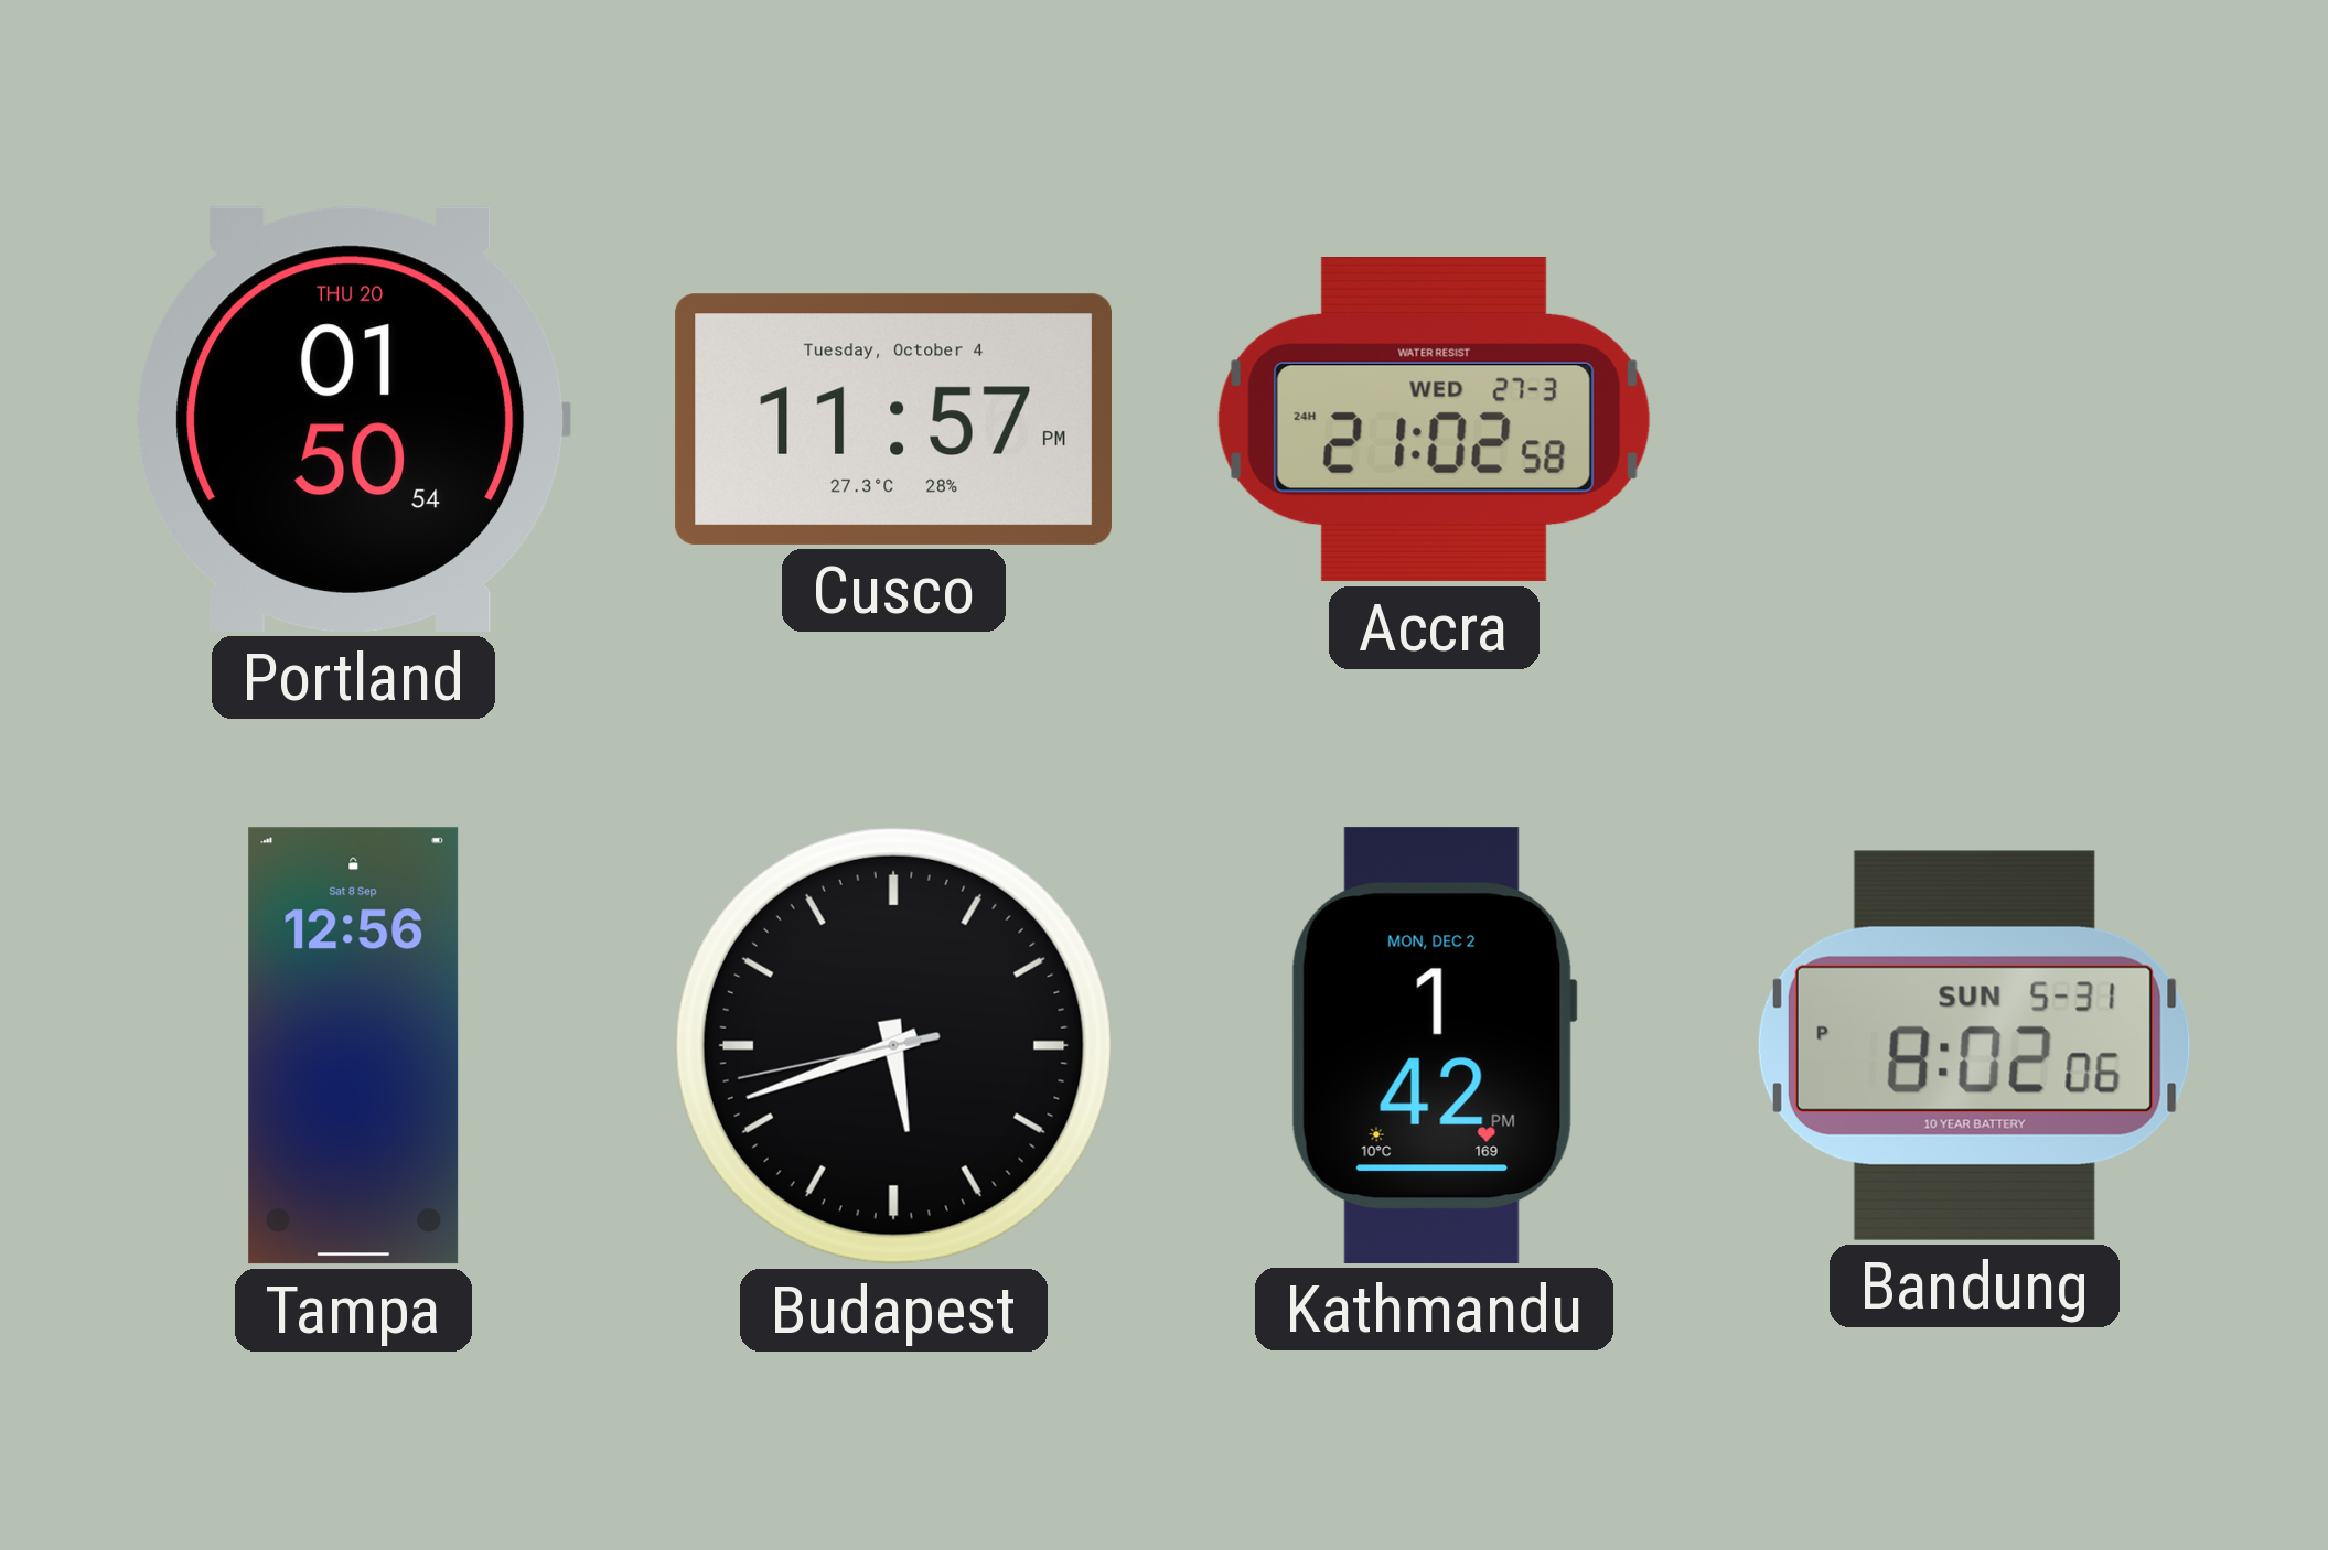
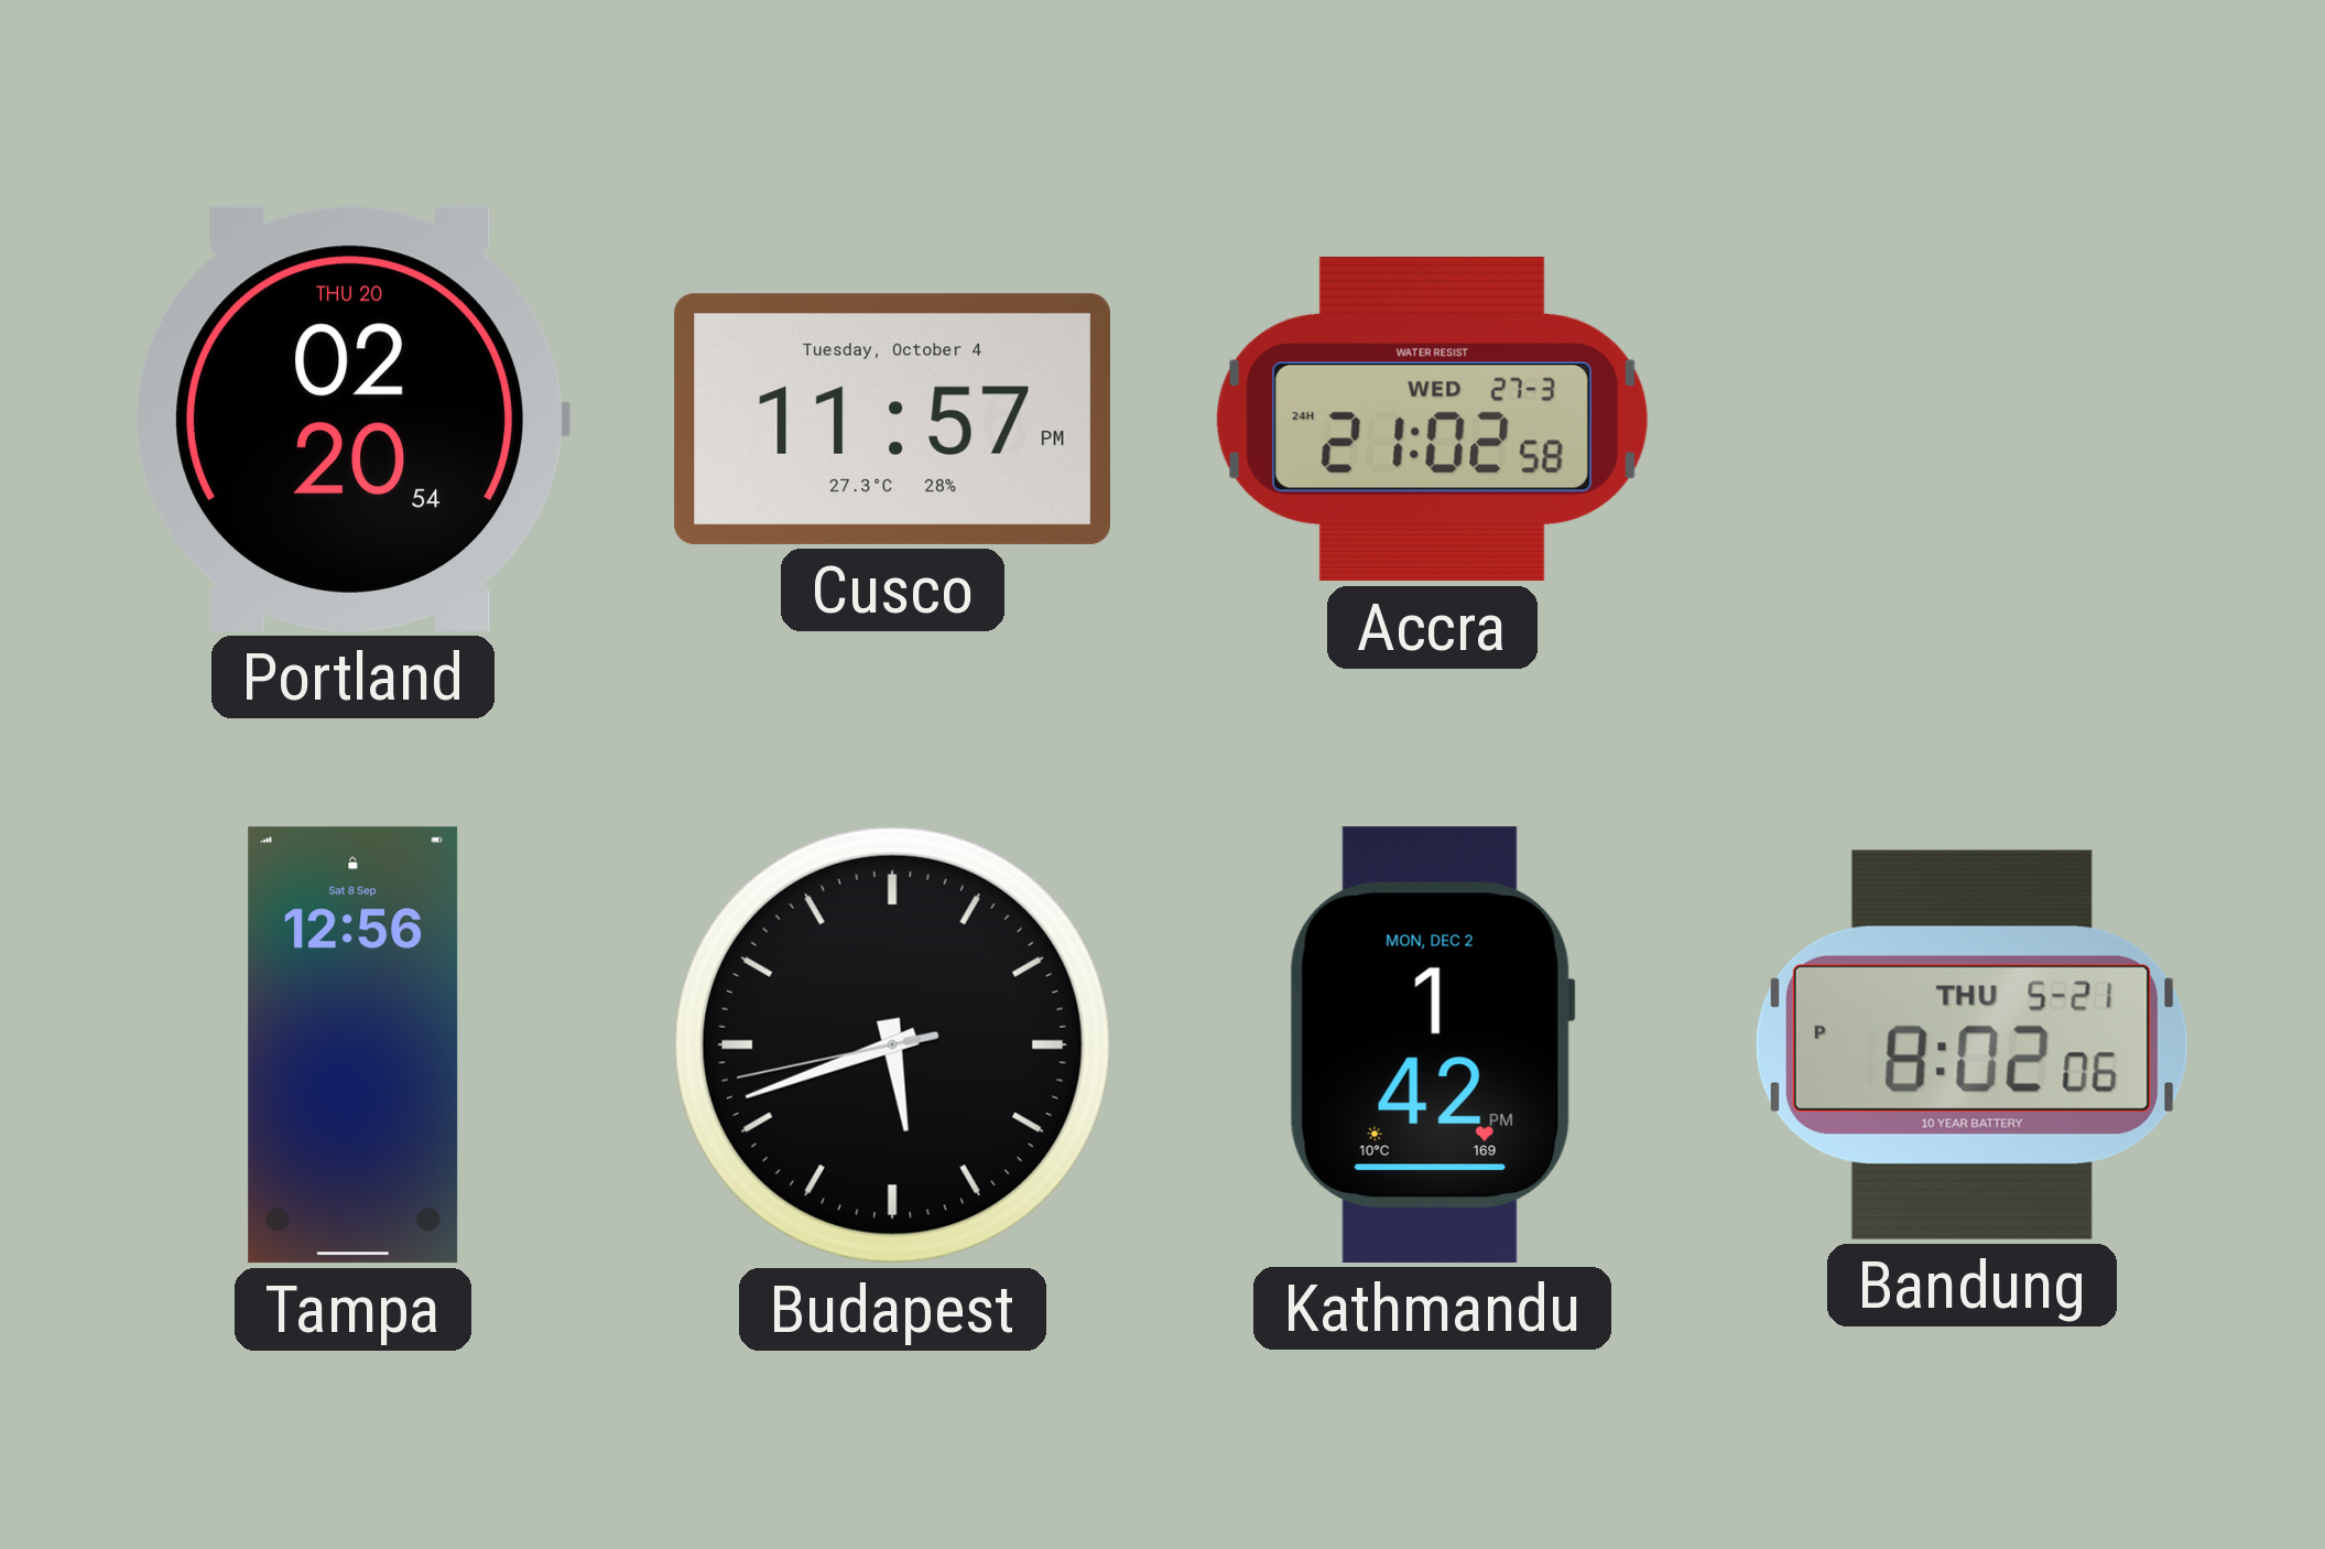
Portland: 01:50 -> 02:20 (354, 419)
Bandung date: SUN 5-31 -> THU 5-21 (1971, 1044)
